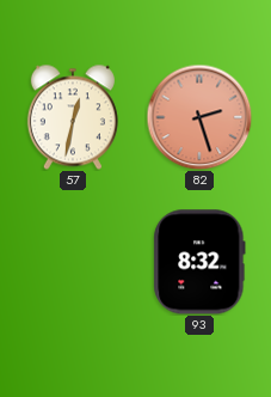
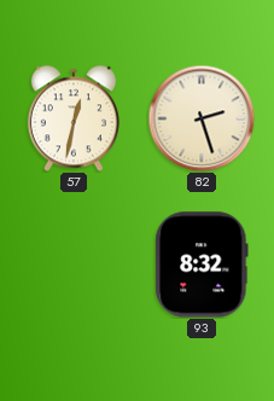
82 dial: salmon -> cream (202, 118)
